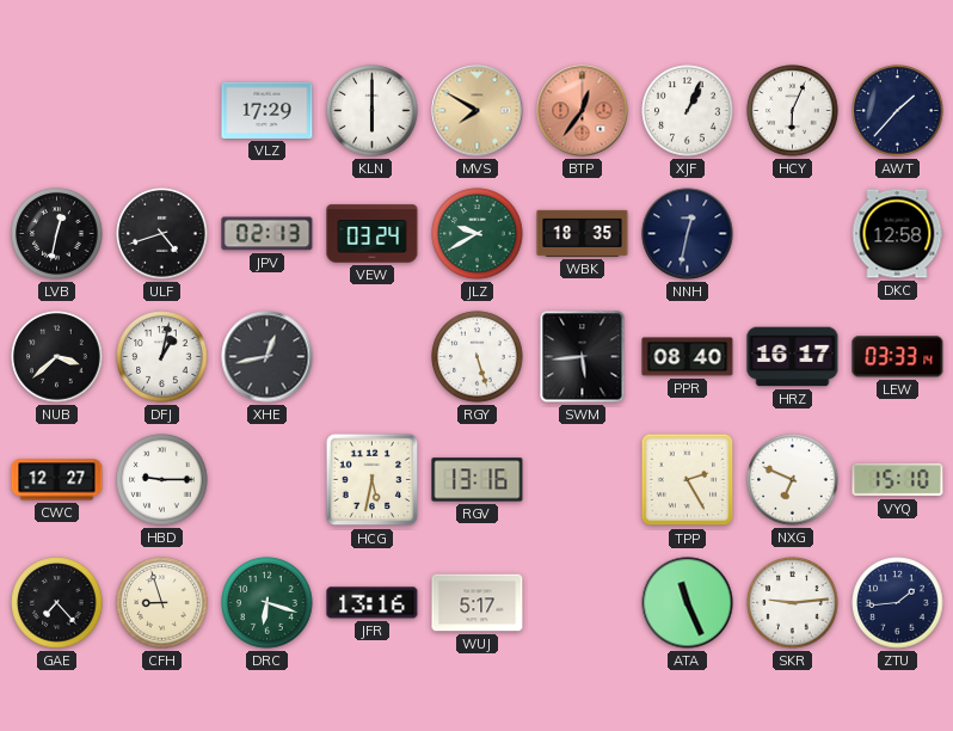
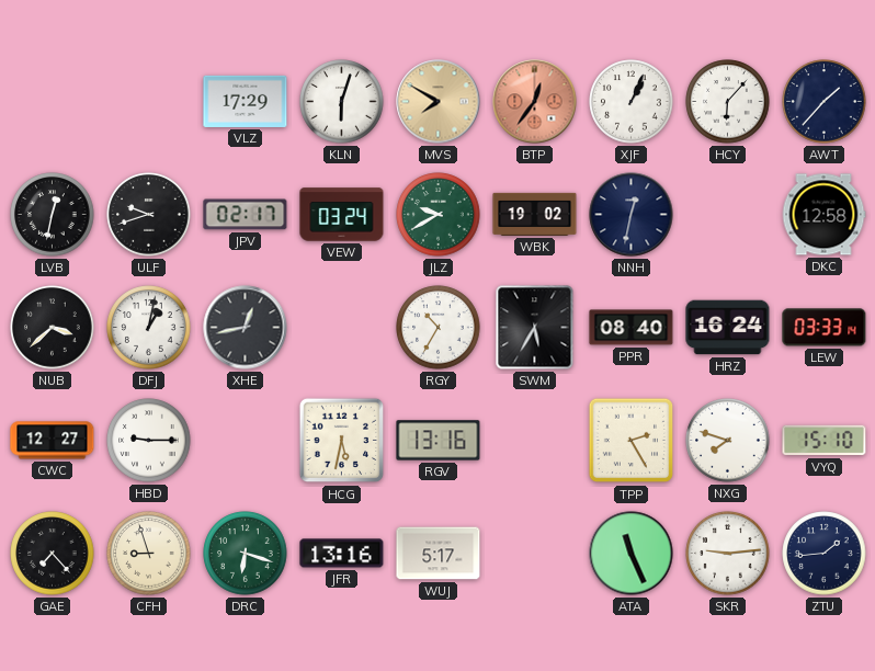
KLN: 6:00 -> 6:03 (342, 102)
HCY: 6:04 -> 6:07 (728, 102)
ULF: 4:42 -> 9:42 (149, 215)
JPV: 02:13 -> 02:17 (246, 215)
WBK: 18:35 -> 19:02 (535, 214)
RGY: 5:27 -> 10:35 (439, 328)
SWM: 5:44 -> 5:35 (535, 328)
HRZ: 16:17 -> 16:24 (728, 328)
NXG: 6:49 -> 7:48 (728, 441)
